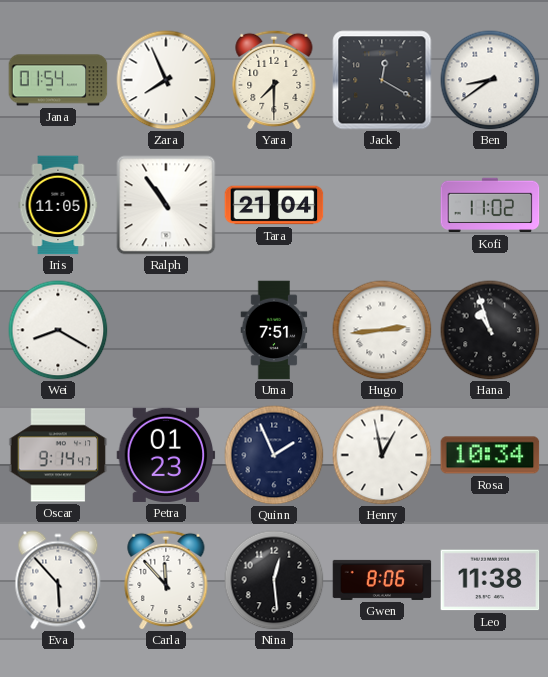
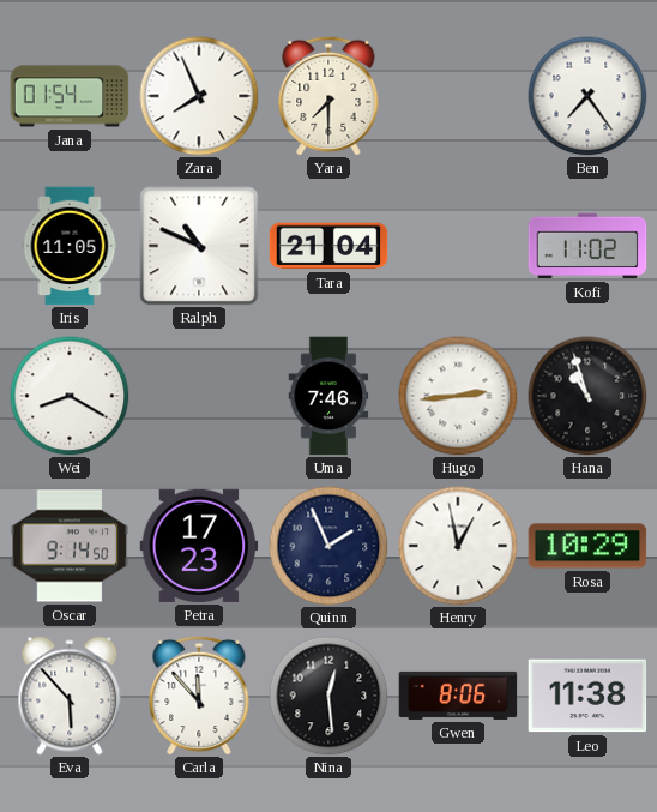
Jack: 12:20 -> none (382, 80)
Ben: 8:39 -> 7:24 (587, 96)
Ralph: 10:54 -> 10:49 (199, 246)
Uma: 7:51 -> 7:46 (328, 396)
Oscar: 9:14:47 -> 9:14:50 (70, 546)
Petra: 01:23 -> 17:23 (199, 546)
Rosa: 10:34 -> 10:29 (587, 546)
